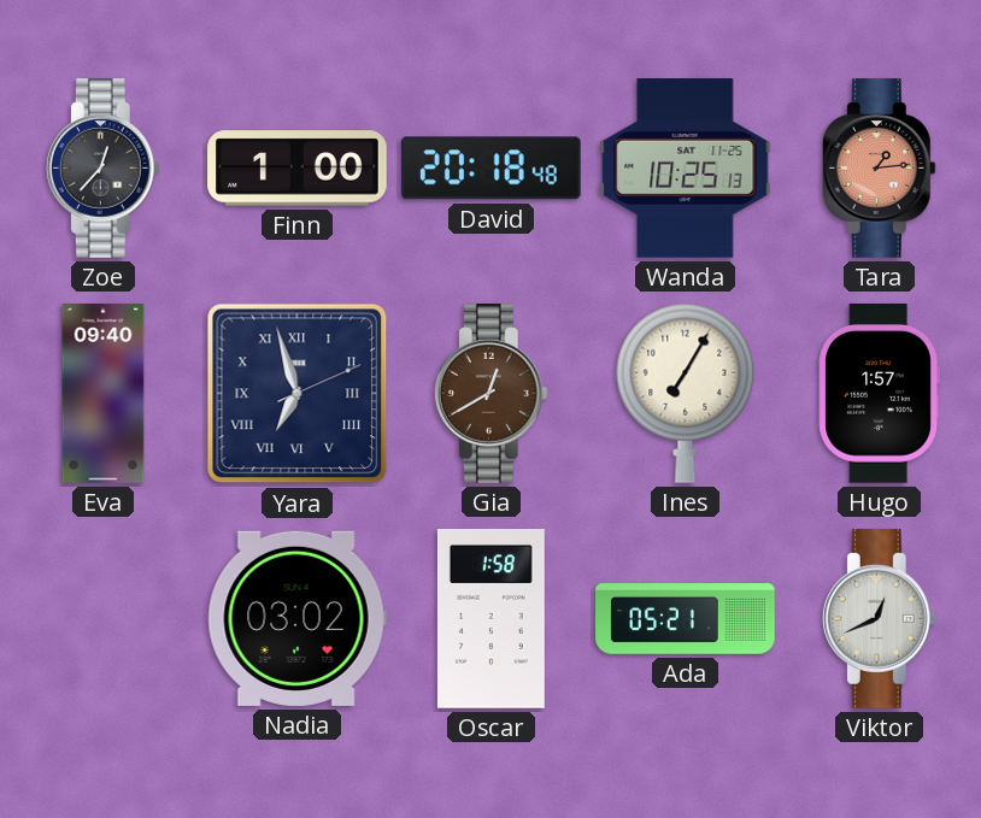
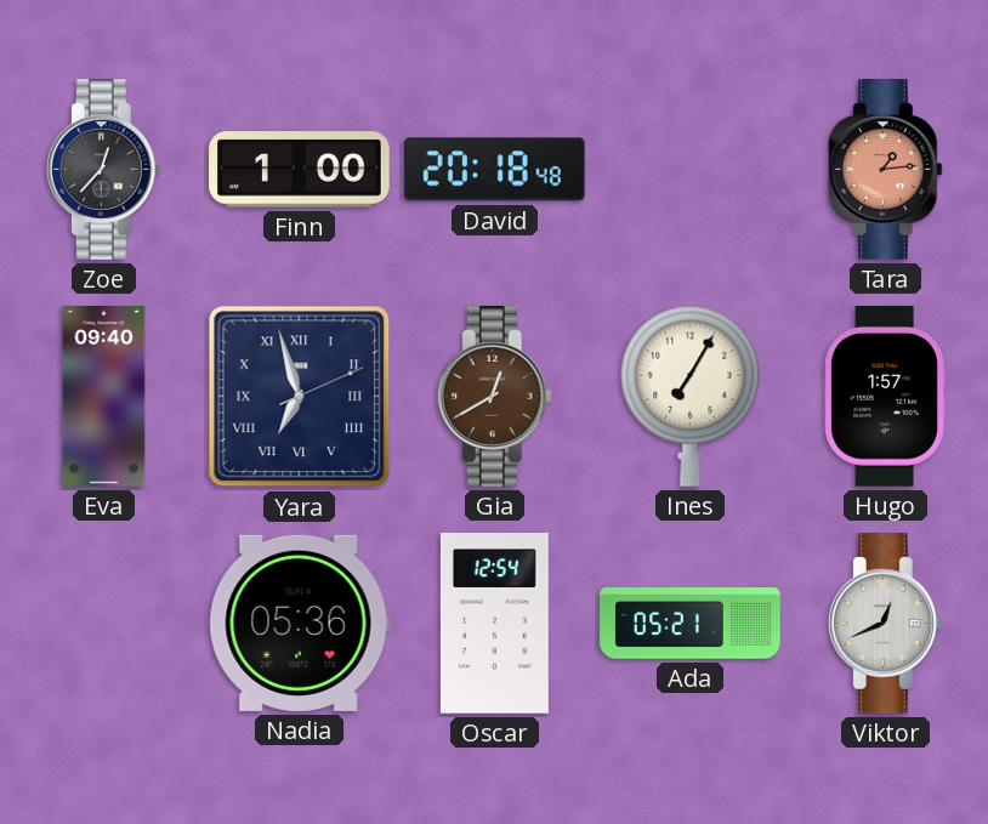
Wanda: 10:25 -> none (686, 169)
Nadia: 03:02 -> 05:36 (299, 623)
Oscar: 1:58 -> 12:54 (494, 624)
